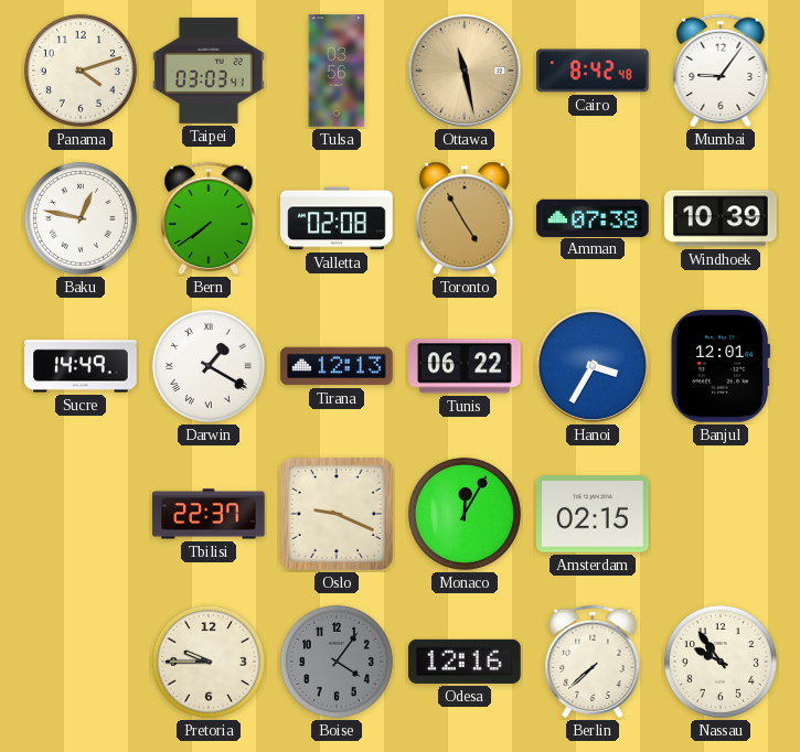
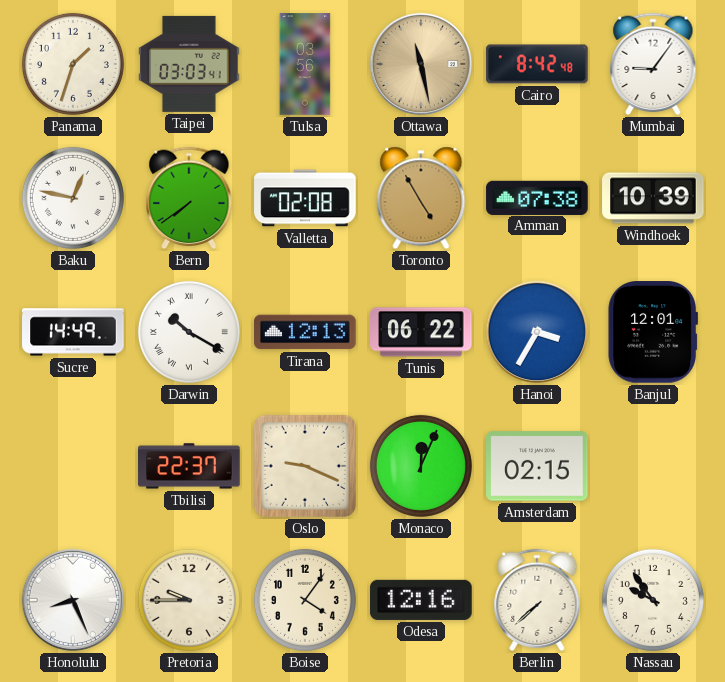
Panama: 4:12 -> 1:33 (73, 64)
Darwin: 1:20 -> 10:20 (189, 332)
Monaco: 12:05 -> 12:04 (421, 466)
Honolulu: none -> 8:26 (73, 600)
Boise dial: grey -> cream (305, 600)
